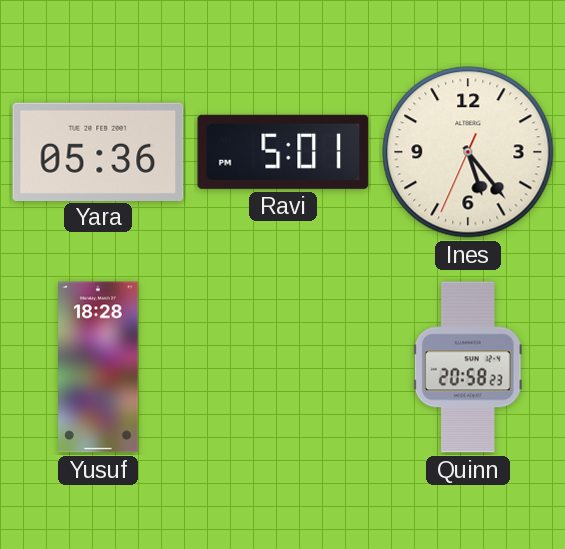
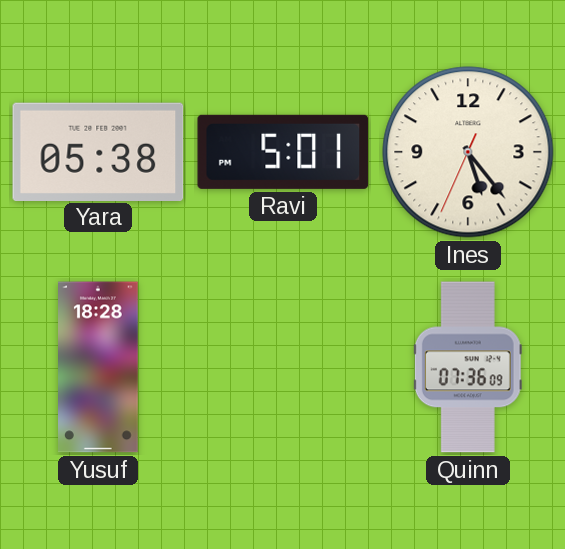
Yara: 05:36 -> 05:38 (98, 151)
Quinn: 20:58 -> 07:36 (468, 367)
